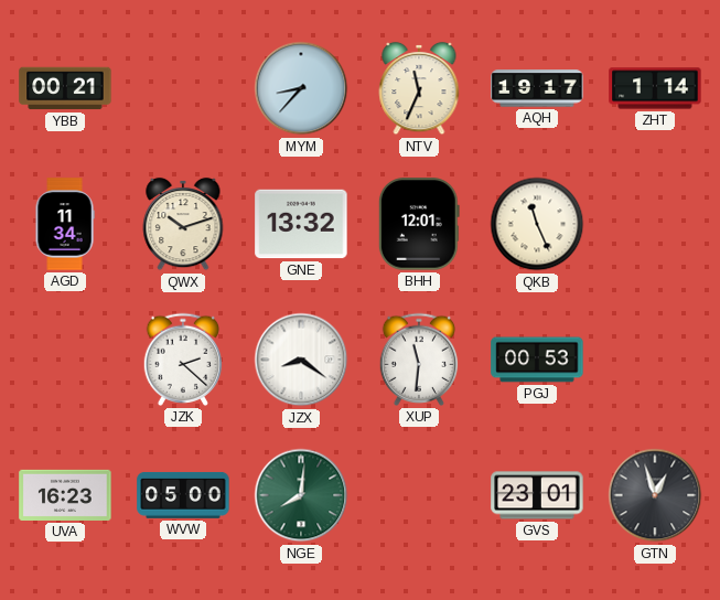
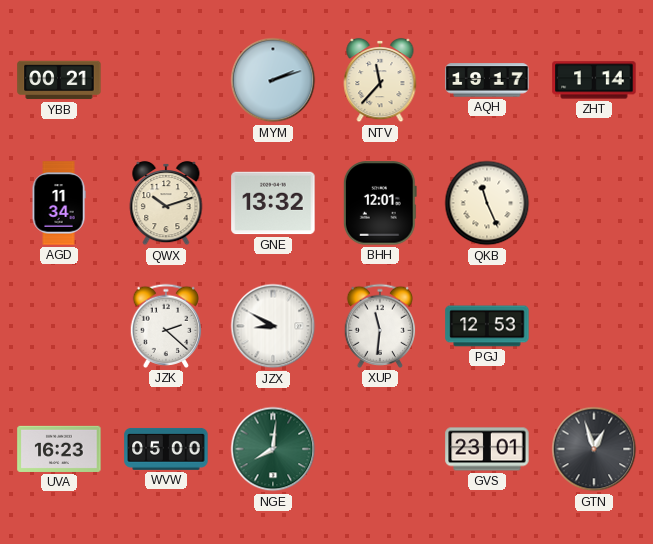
MYM: 8:37 -> 2:12 (273, 80)
NTV: 11:34 -> 11:37 (380, 80)
JZX: 8:21 -> 8:50 (273, 326)
PGJ: 00:53 -> 12:53 (487, 326)
